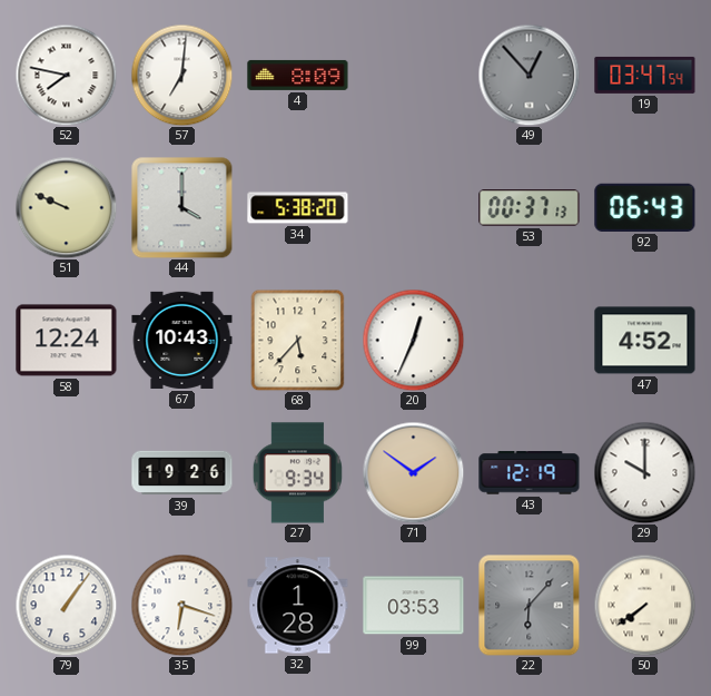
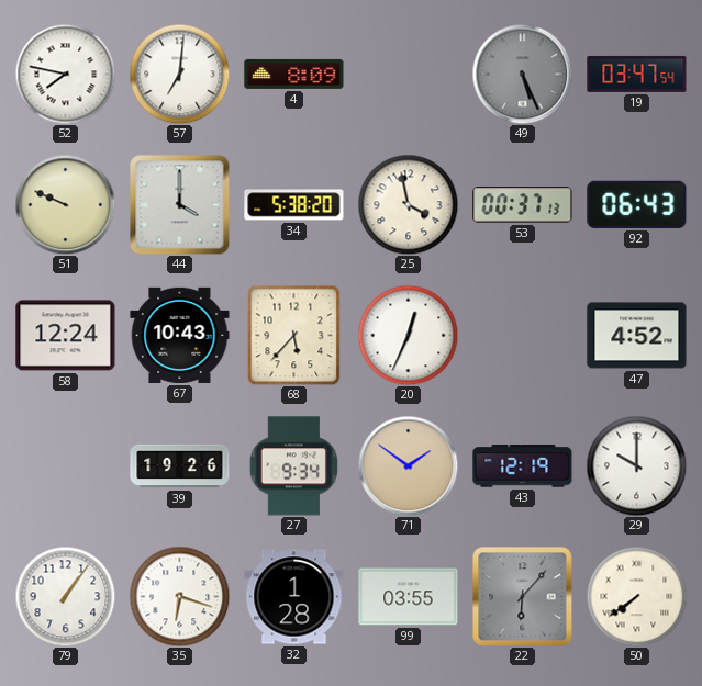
49: 12:53 -> 5:26 (522, 74)
25: none -> 3:58 (408, 204)
99: 03:53 -> 03:55 (409, 597)
